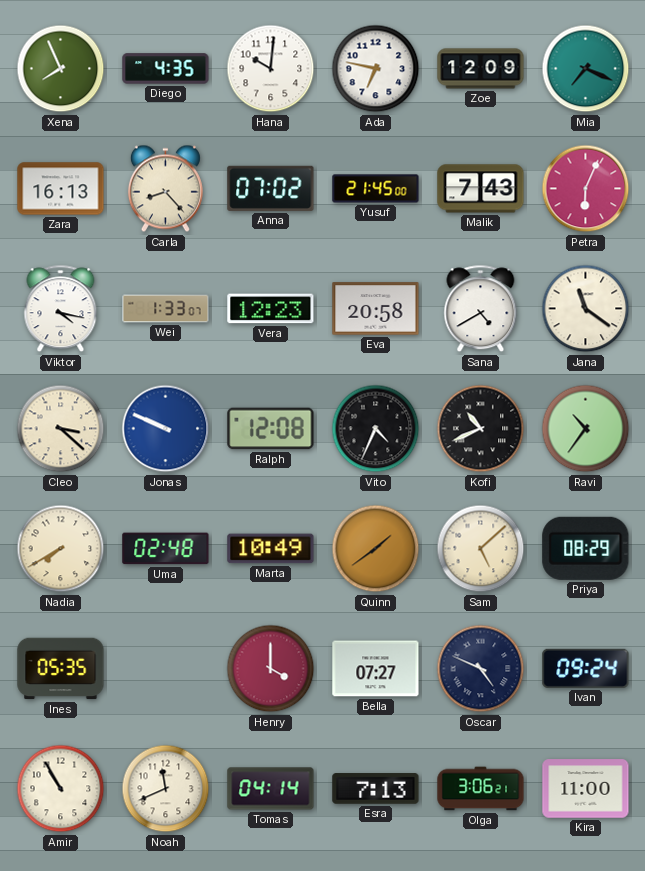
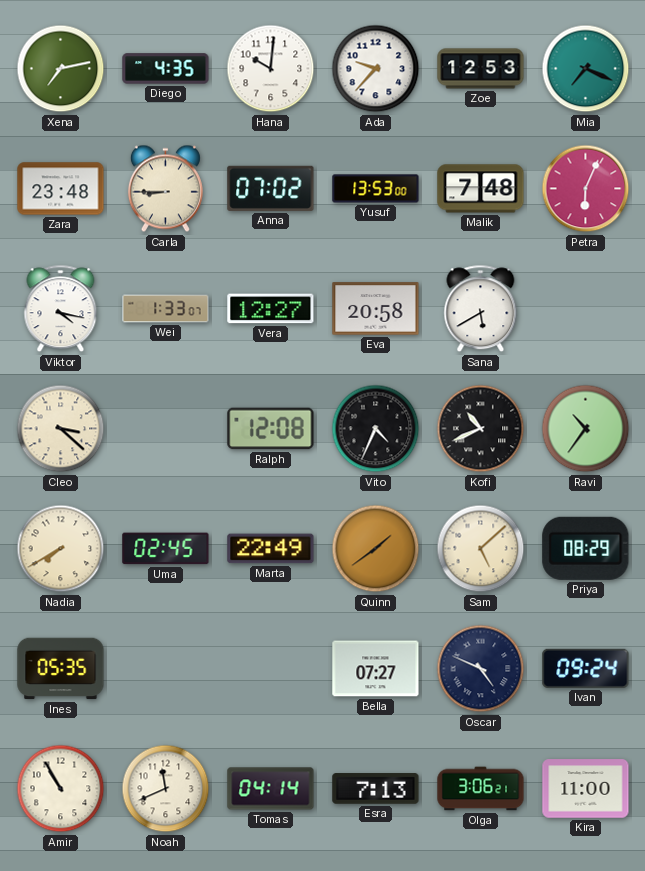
Xena: 7:56 -> 7:13 (61, 69)
Ada: 6:47 -> 9:37 (376, 69)
Zoe: 12:09 -> 12:53 (481, 69)
Zara: 16:13 -> 23:48 (61, 189)
Carla: 8:23 -> 8:45 (165, 189)
Yusuf: 21:45 -> 13:53 (376, 189)
Malik: 7:43 -> 7:48 (481, 189)
Vera: 12:23 -> 12:27 (271, 309)
Sana: 4:40 -> 5:40 (481, 309)
Jana: 11:21 -> none (586, 309)
Jonas: 9:49 -> none (166, 429)
Uma: 02:48 -> 02:45 (166, 549)
Marta: 10:49 -> 22:49 (271, 549)
Henry: 4:00 -> none (271, 669)
